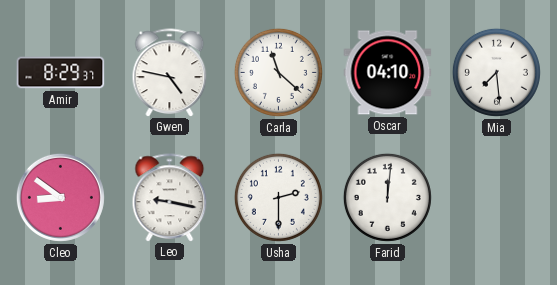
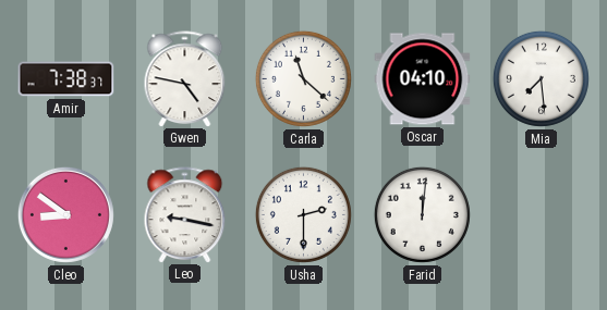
Amir: 8:29 -> 7:38 (66, 79)
